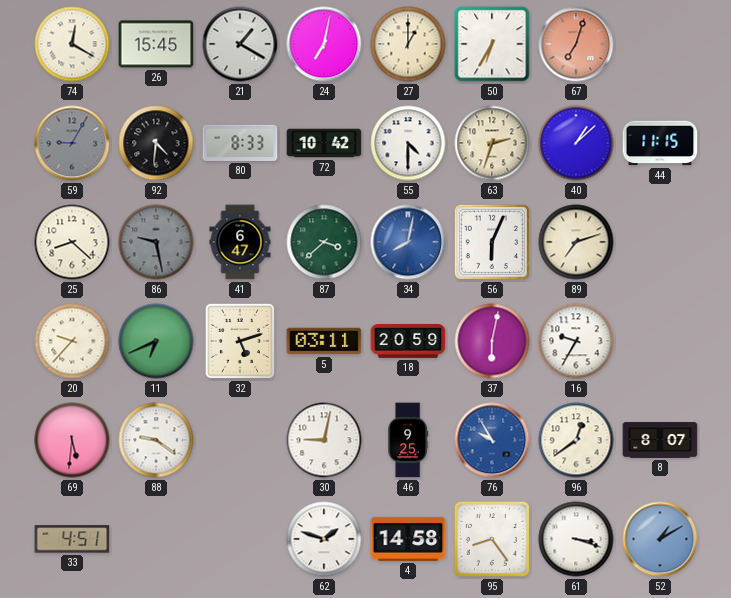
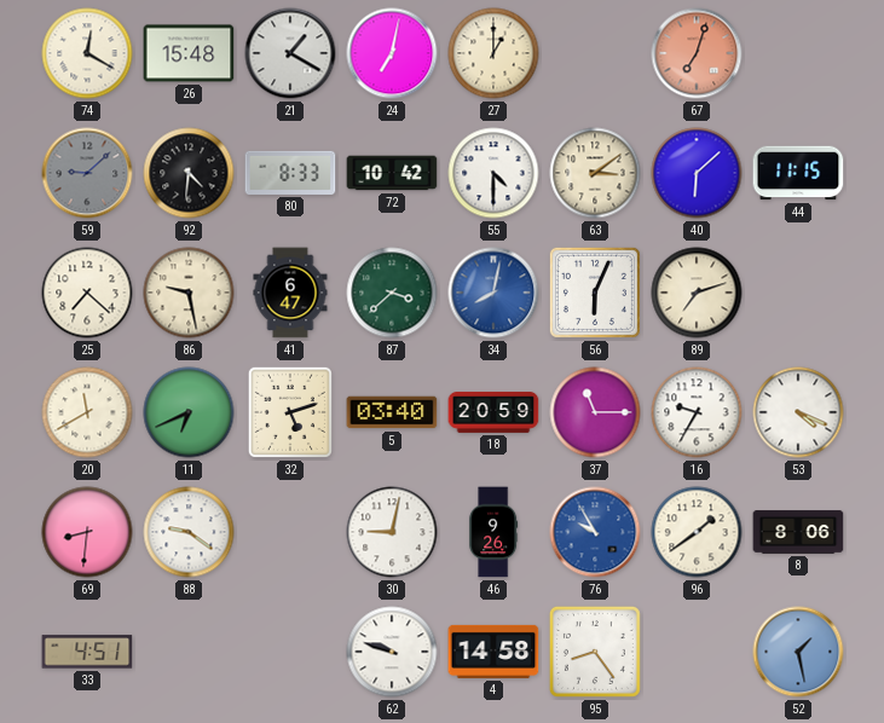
26: 15:45 -> 15:48 (189, 53)
50: 6:35 -> none (492, 44)
59: 9:05 -> 9:08 (87, 173)
63: 2:33 -> 3:09 (595, 173)
40: 1:08 -> 6:08 (697, 173)
25: 8:22 -> 7:22 (87, 293)
86 dial: grey -> cream (189, 293)
20: 9:37 -> 11:40 (87, 412)
5: 03:11 -> 03:40 (392, 412)
37: 6:02 -> 11:15 (595, 412)
53: none -> 4:19 (798, 412)
69: 5:31 -> 8:31 (87, 532)
46: 9:25 -> 9:26 (493, 532)
96: 12:39 -> 1:39 (697, 532)
8: 8:07 -> 8:06 (798, 532)
62: 1:48 -> 9:48 (392, 652)
61: 3:18 -> none (576, 539)
52: 1:10 -> 1:28 (798, 652)
